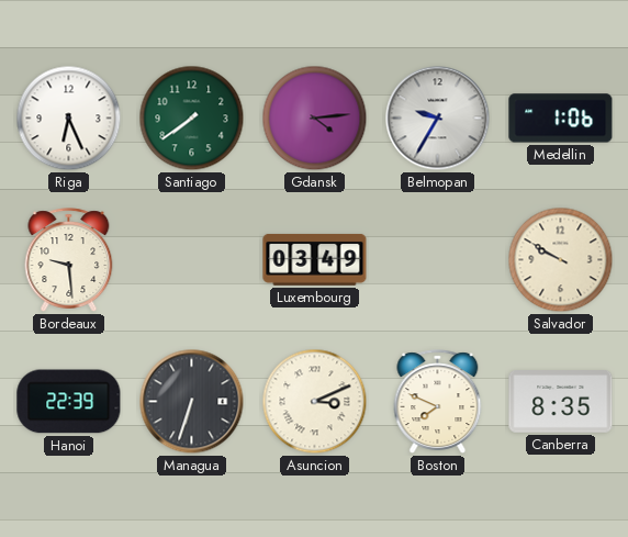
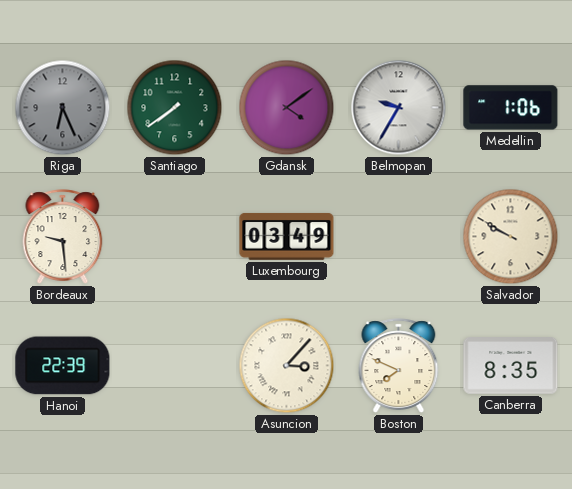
Riga dial: white -> grey (63, 108)
Gdansk: 4:14 -> 4:09 (287, 108)
Managua: 6:33 -> none (192, 402)
Asuncion: 3:11 -> 3:07 (287, 366)
